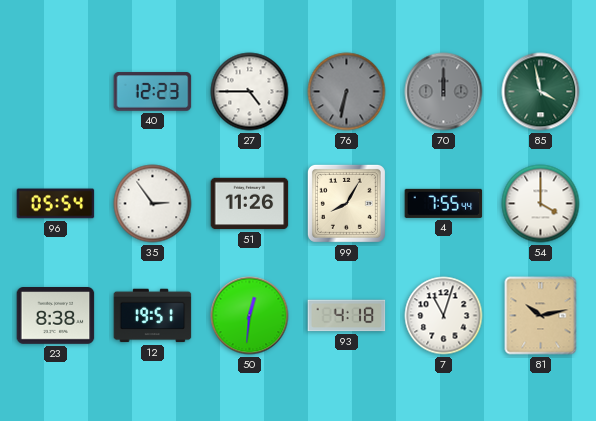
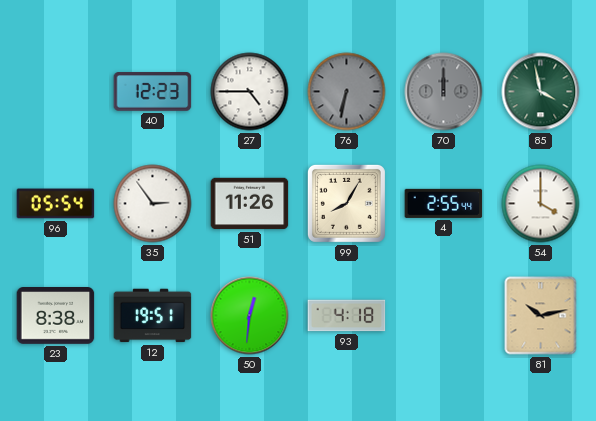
4: 7:55 -> 2:55 (444, 203)
7: 11:03 -> none (444, 316)
